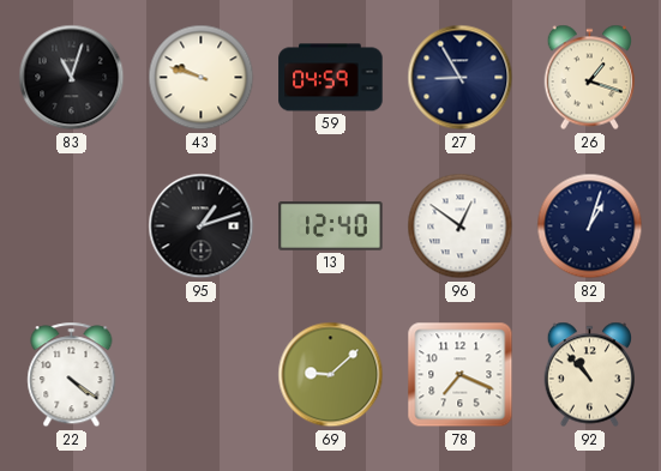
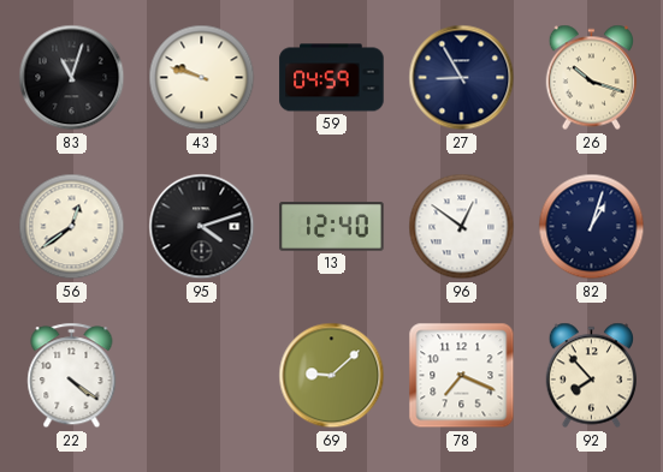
26: 1:18 -> 10:18 (592, 78)
56: none -> 12:39 (72, 227)
95: 1:12 -> 4:12 (202, 227)
92: 10:53 -> 7:53 (592, 376)
